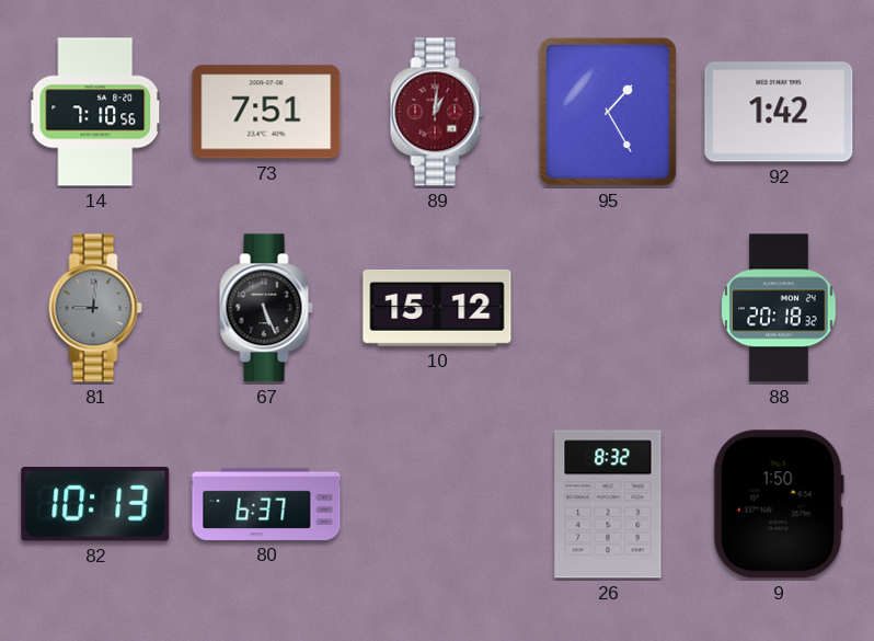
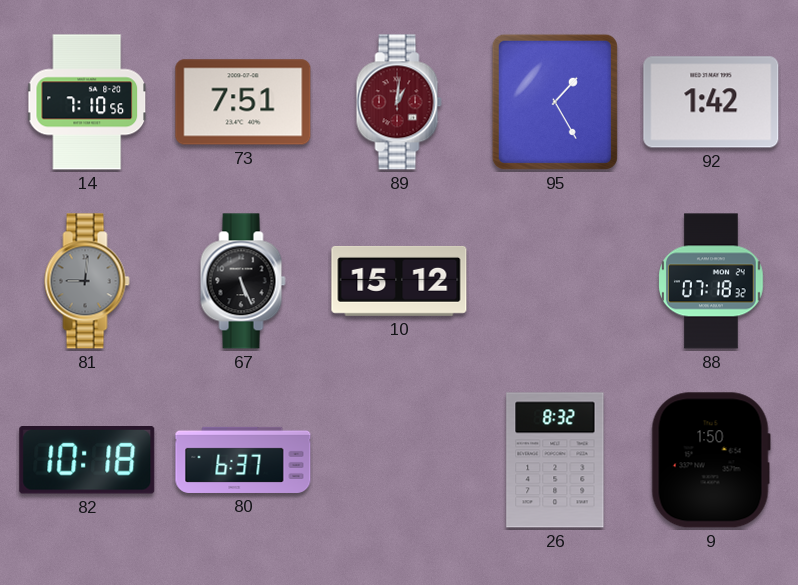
88: 20:18 -> 07:18 (711, 281)
82: 10:13 -> 10:18 (87, 461)
